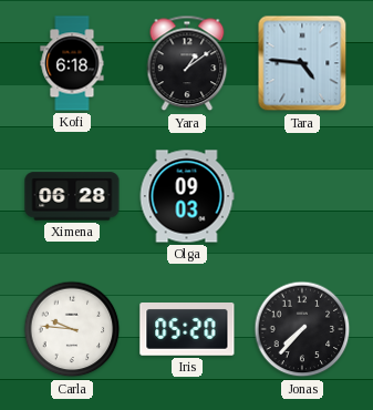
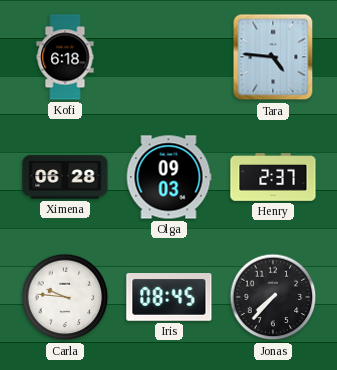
Yara: 1:09 -> none (187, 63)
Henry: none -> 2:37 (273, 178)
Iris: 05:20 -> 08:45 (169, 298)
